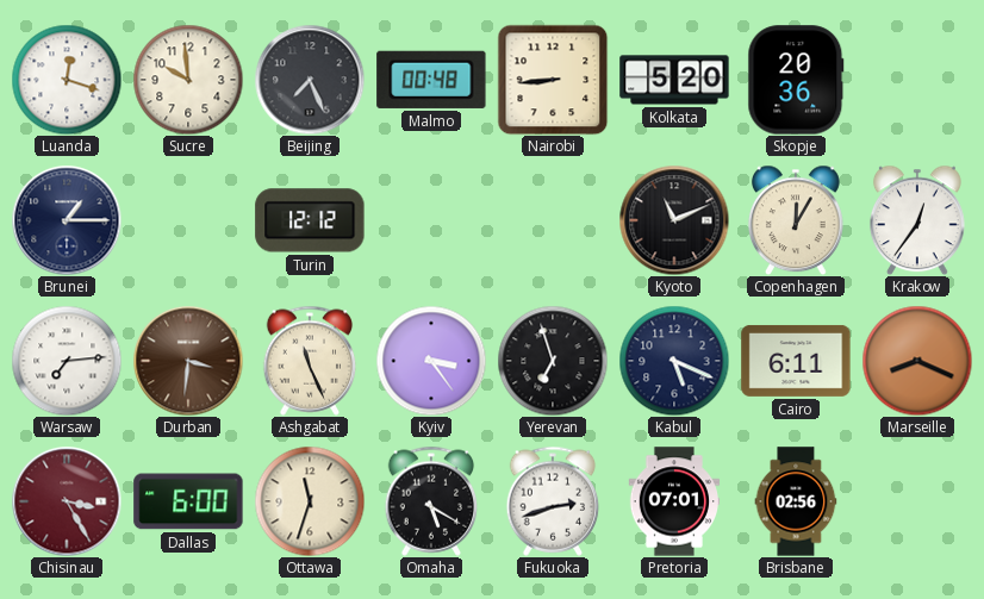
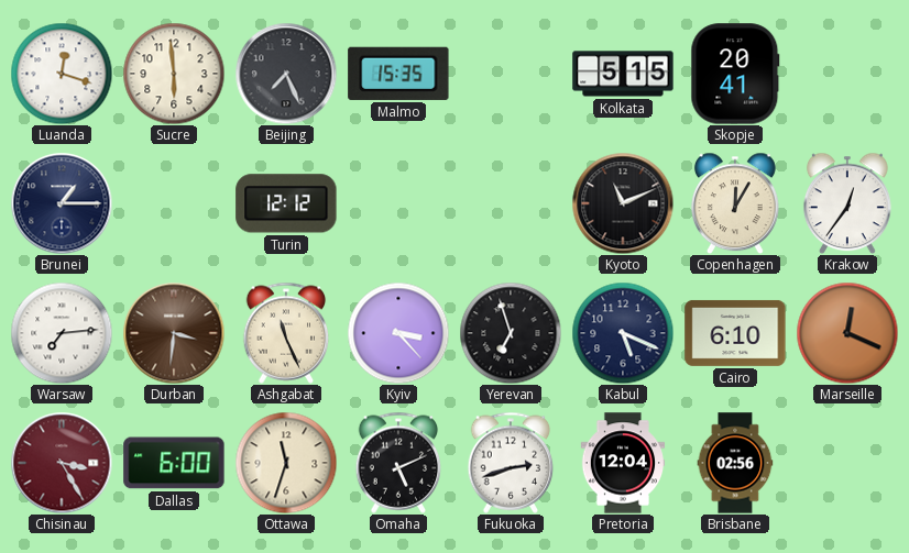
Sucre: 9:59 -> 5:59 (174, 74)
Malmo: 00:48 -> 15:35 (398, 74)
Nairobi: 8:44 -> none (553, 80)
Kolkata: 5:20 -> 5:15 (623, 74)
Skopje: 20:36 -> 20:41 (735, 74)
Kyiv: 3:24 -> 3:23 (398, 333)
Cairo: 6:11 -> 6:10 (735, 333)
Marseille: 8:19 -> 12:19 (847, 333)
Omaha: 5:20 -> 5:11 (398, 463)
Pretoria: 07:01 -> 12:04 (623, 463)
